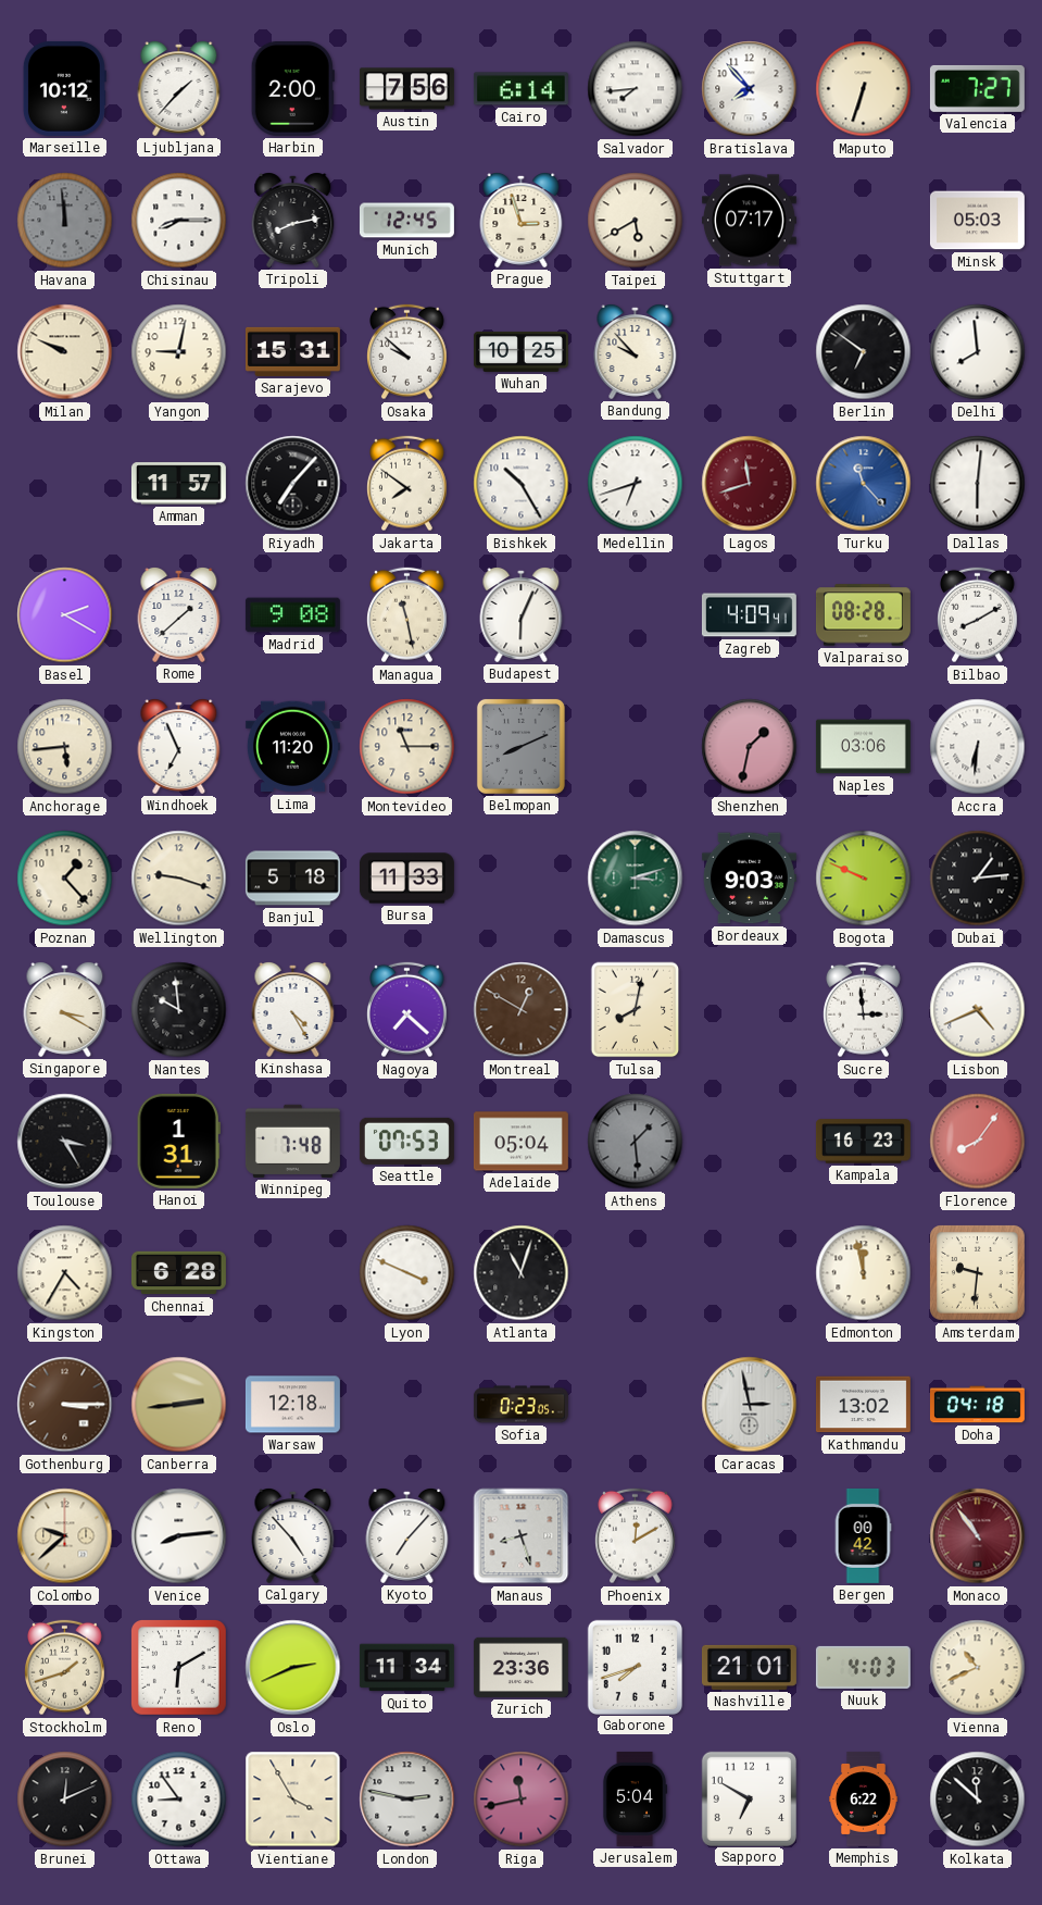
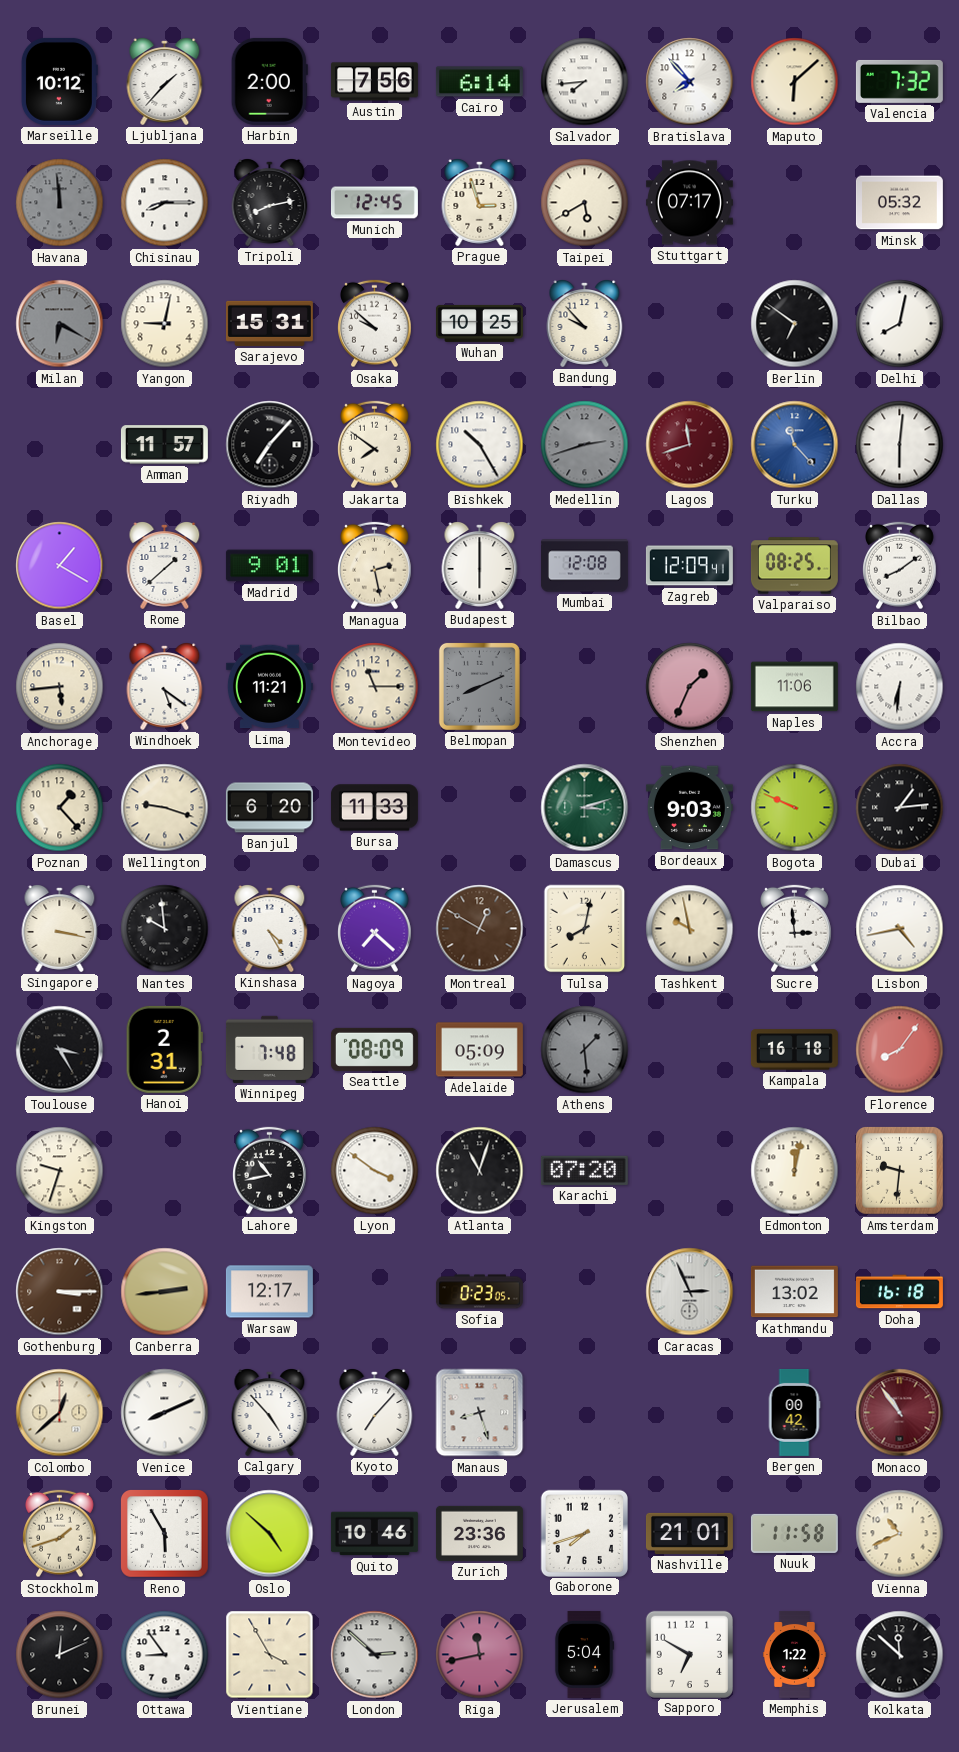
Maputo: 6:33 -> 6:08 (795, 82)
Valencia: 7:27 -> 7:32 (899, 81)
Minsk: 05:03 -> 05:32 (899, 203)
Milan: 9:49 -> 6:20 (60, 324)
Milan dial: cream -> grey (60, 324)
Delhi: 7:59 -> 8:02 (900, 324)
Medellin: 6:42 -> 2:42 (585, 445)
Medellin dial: white -> grey (585, 445)
Basel: 2:20 -> 1:20 (60, 566)
Madrid: 9:08 -> 9:01 (269, 566)
Managua: 11:28 -> 2:28 (375, 566)
Budapest: 6:04 -> 6:00 (480, 565)
Mumbai: none -> 12:08 (584, 566)
Zagreb: 4:09 -> 12:09 (689, 566)
Valparaiso: 08:28 -> 08:25 (794, 566)
Bilbao: 8:10 -> 8:09 (900, 566)
Windhoek: 6:56 -> 5:21 (165, 686)
Lima: 11:20 -> 11:21 (269, 687)
Shenzhen: 1:32 -> 1:34 (690, 687)
Naples: 03:06 -> 11:06 (794, 687)
Banjul: 5:18 -> 6:20 (269, 808)
Singapore: 3:20 -> 3:17 (60, 928)
Tashkent: none -> 9:58 (690, 929)
Lisbon: 4:41 -> 4:43 (900, 929)
Hanoi: 1:31 -> 2:31 (164, 1049)
Seattle: 07:53 -> 08:09 (374, 1049)
Adelaide: 05:04 -> 05:09 (479, 1050)
Kampala: 16:23 -> 16:18 (794, 1050)
Kingston: 4:35 -> 9:33 (60, 1171)
Chennai: 6:28 -> none (178, 1273)
Lahore: none -> 10:43 (270, 1171)
Lyon: 3:49 -> 3:51 (375, 1171)
Karachi: none -> 07:20 (584, 1170)
Edmonton: 11:58 -> 12:02 (795, 1171)
Warsaw: 12:18 -> 12:17 (269, 1292)
Caracas: 2:58 -> 2:56 (690, 1292)
Doha: 04:18 -> 16:18 (899, 1292)
Colombo: 9:38 -> 12:38 (60, 1413)
Venice: 8:14 -> 8:11 (165, 1413)
Phoenix: 12:10 -> none (636, 1536)
Reno: 6:10 -> 5:55 (165, 1534)
Oslo: 2:41 -> 4:52 (270, 1534)
Quito: 11:34 -> 10:46 (374, 1534)
Nuuk: 4:03 -> 11:58 (794, 1533)
London: 2:47 -> 2:52 (375, 1655)
Memphis: 6:22 -> 1:22 (794, 1654)
